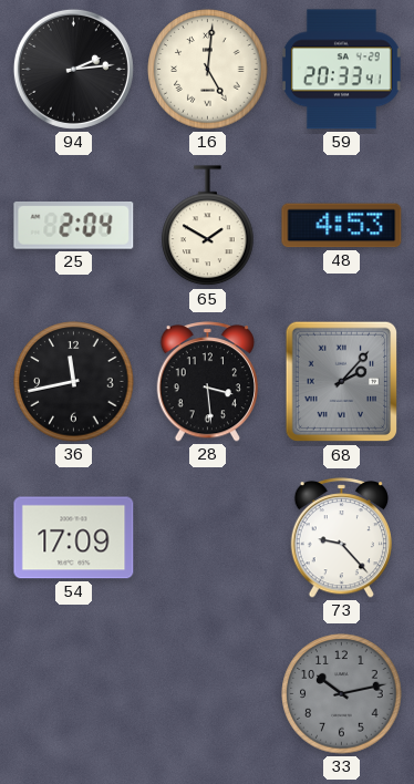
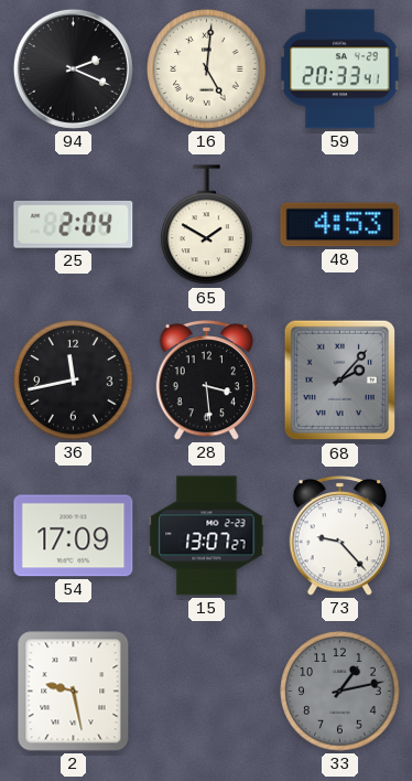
94: 2:14 -> 2:19 (73, 68)
15: none -> 13:07 (207, 536)
2: none -> 9:28 (74, 692)
33: 10:13 -> 1:13 (340, 692)
